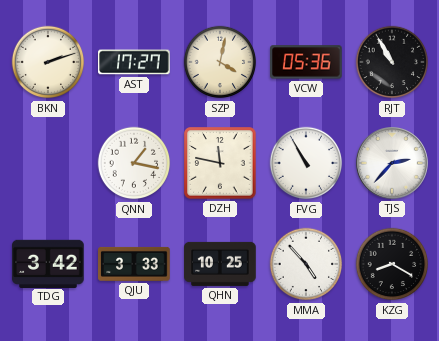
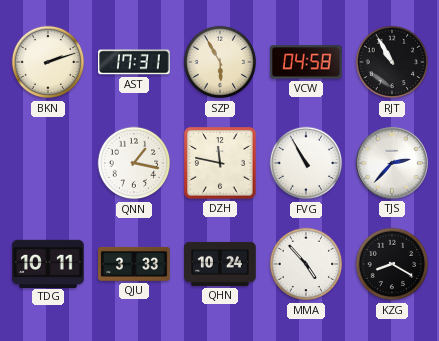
AST: 17:27 -> 17:31 (134, 62)
SZP: 4:02 -> 5:55 (220, 62)
VCW: 05:36 -> 04:58 (306, 62)
TDG: 3:42 -> 10:11 (48, 263)
QHN: 10:25 -> 10:24 (220, 264)
